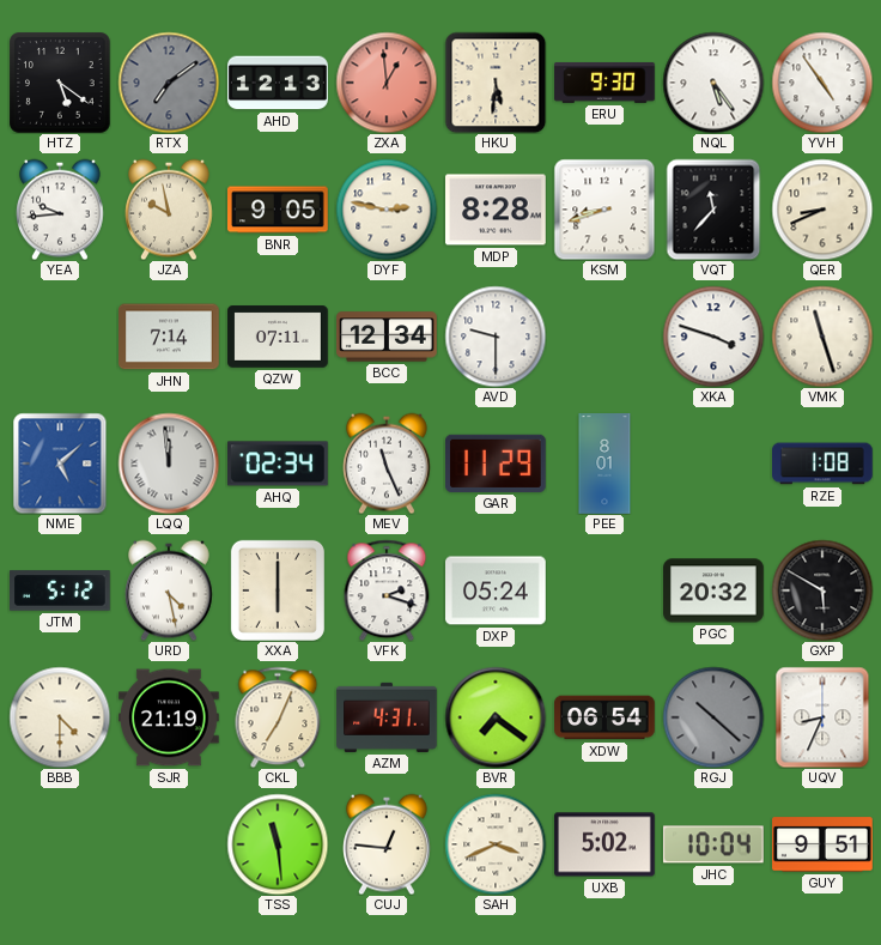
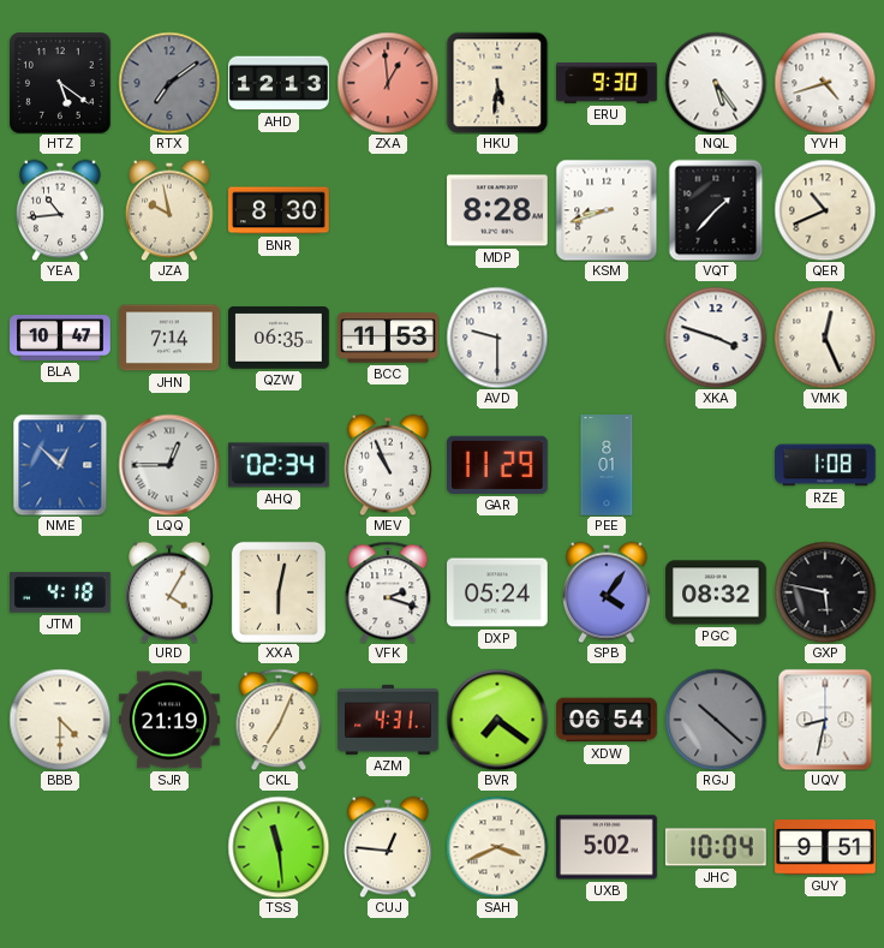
YVH: 4:54 -> 4:42 (825, 83)
YEA: 9:44 -> 10:44 (61, 210)
BNR: 9:05 -> 8:30 (280, 210)
DYF: 2:47 -> none (387, 210)
VQT: 11:37 -> 1:37 (716, 210)
QER: 8:41 -> 10:41 (825, 210)
BLA: none -> 10:47 (60, 339)
QZW: 07:11 -> 06:35 (279, 338)
BCC: 12:34 -> 11:53 (388, 338)
VMK: 11:27 -> 12:26 (825, 338)
NME: 5:08 -> 12:52 (60, 465)
LQQ: 11:59 -> 12:45 (169, 465)
MEV: 11:26 -> 10:56 (389, 465)
JTM: 5:12 -> 4:18 (60, 592)
URD: 4:28 -> 4:05 (171, 592)
XXA: 6:00 -> 6:02 (279, 592)
SPB: none -> 4:06 (608, 592)
PGC: 20:32 -> 08:32 (716, 592)
GXP: 5:50 -> 5:47 (825, 592)
UQV: 8:34 -> 8:32 (825, 720)
